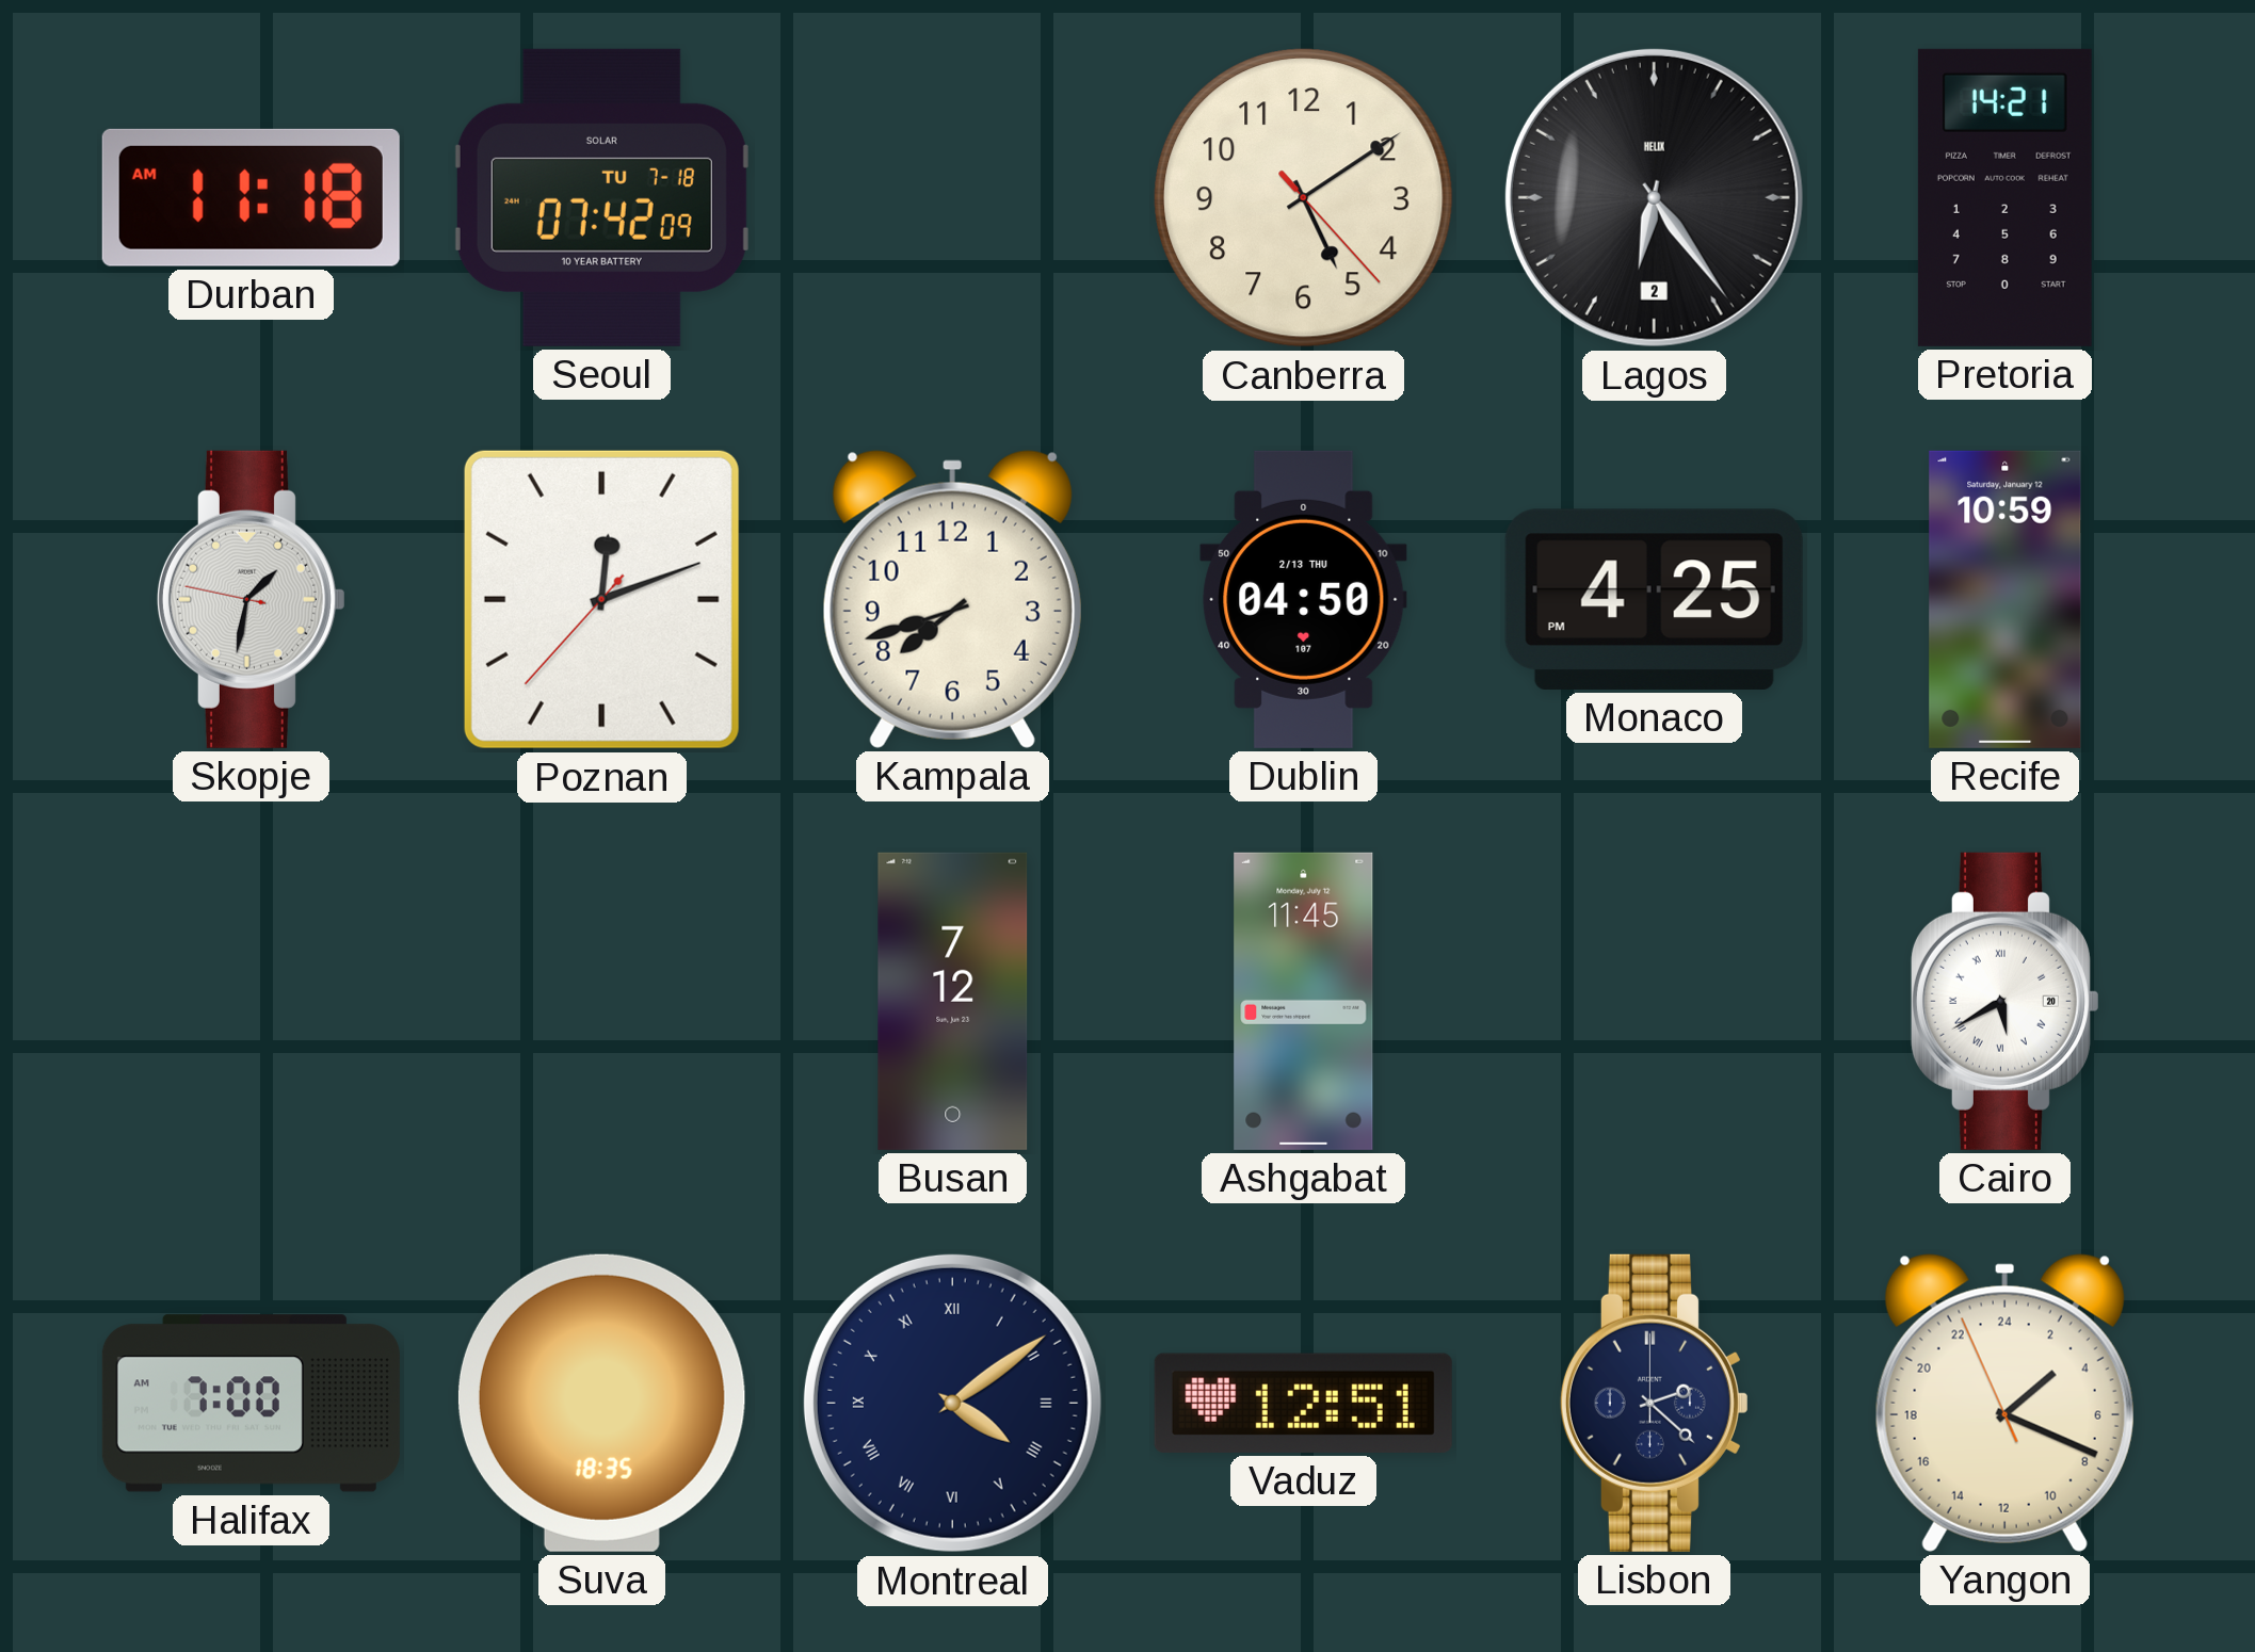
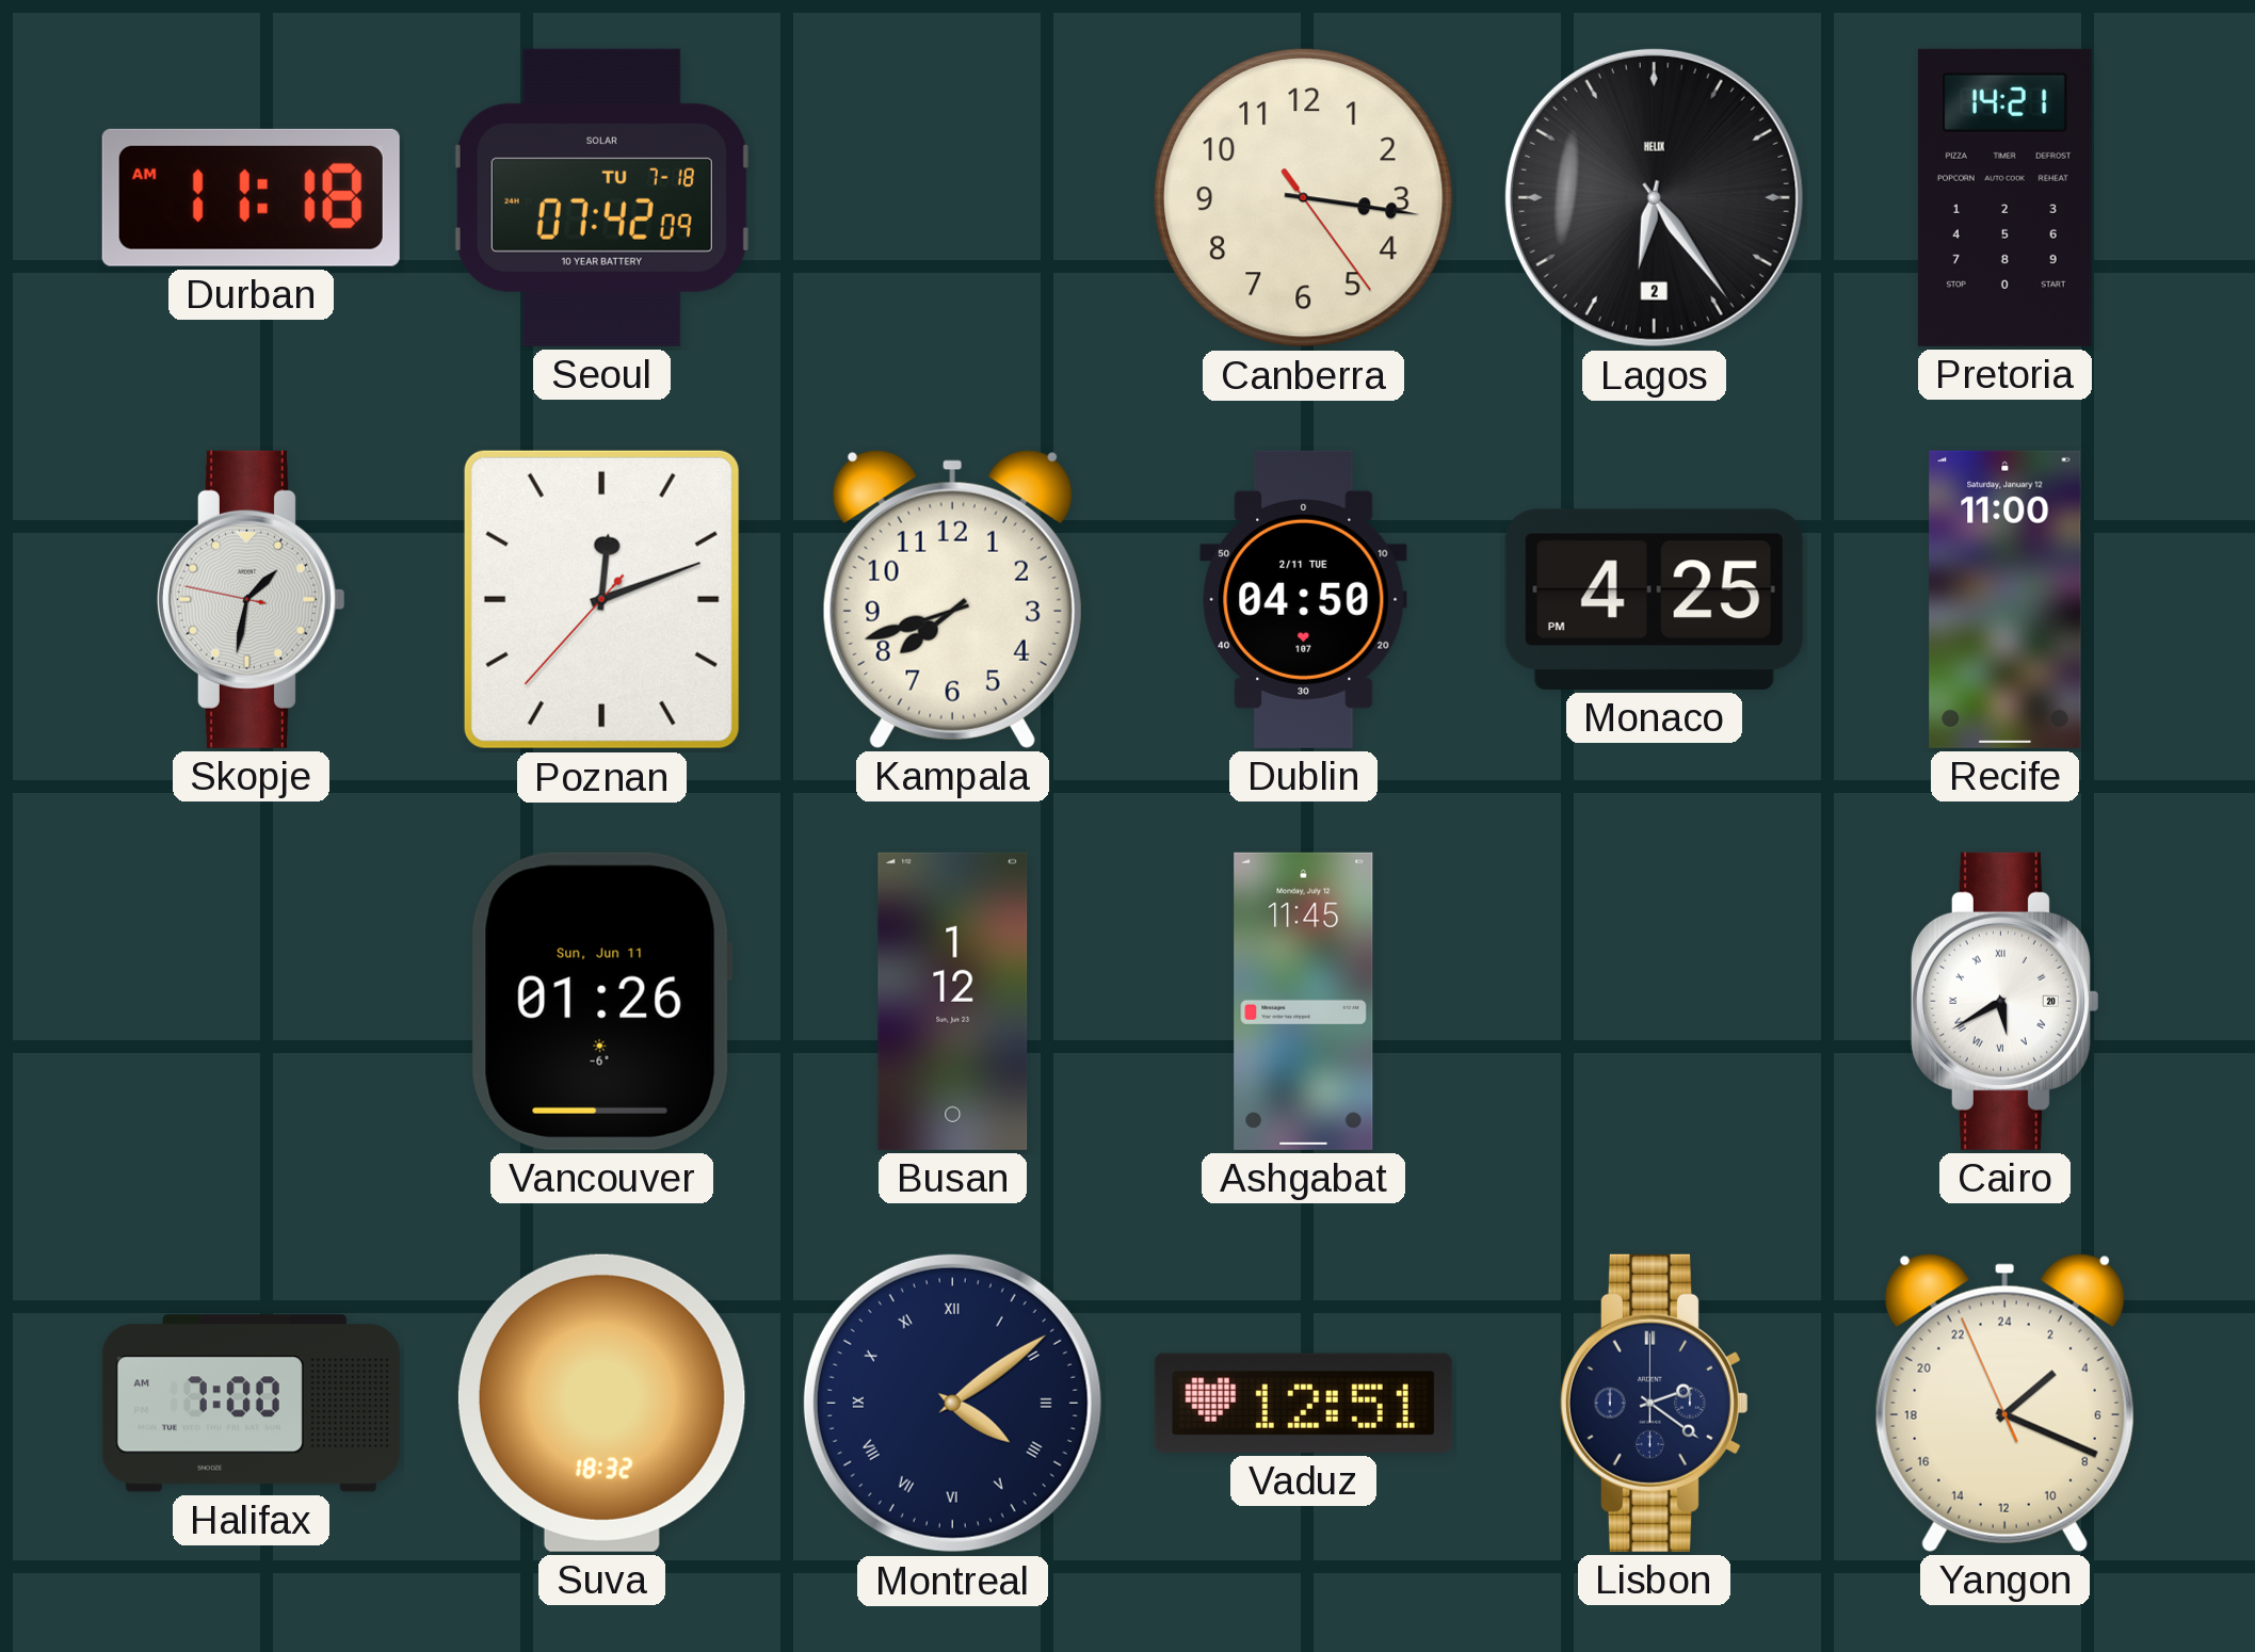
Canberra: 5:09 -> 3:16 (1304, 198)
Dublin date: 2/13 THU -> 2/11 TUE (1304, 599)
Recife: 10:59 -> 11:00 (2006, 599)
Vancouver: none -> 01:26 (601, 1001)
Busan: 7:12 -> 1:12 (953, 1001)
Suva: 18:35 -> 18:32 (601, 1403)
Lisbon: 2:22 -> 2:21 (1654, 1403)
